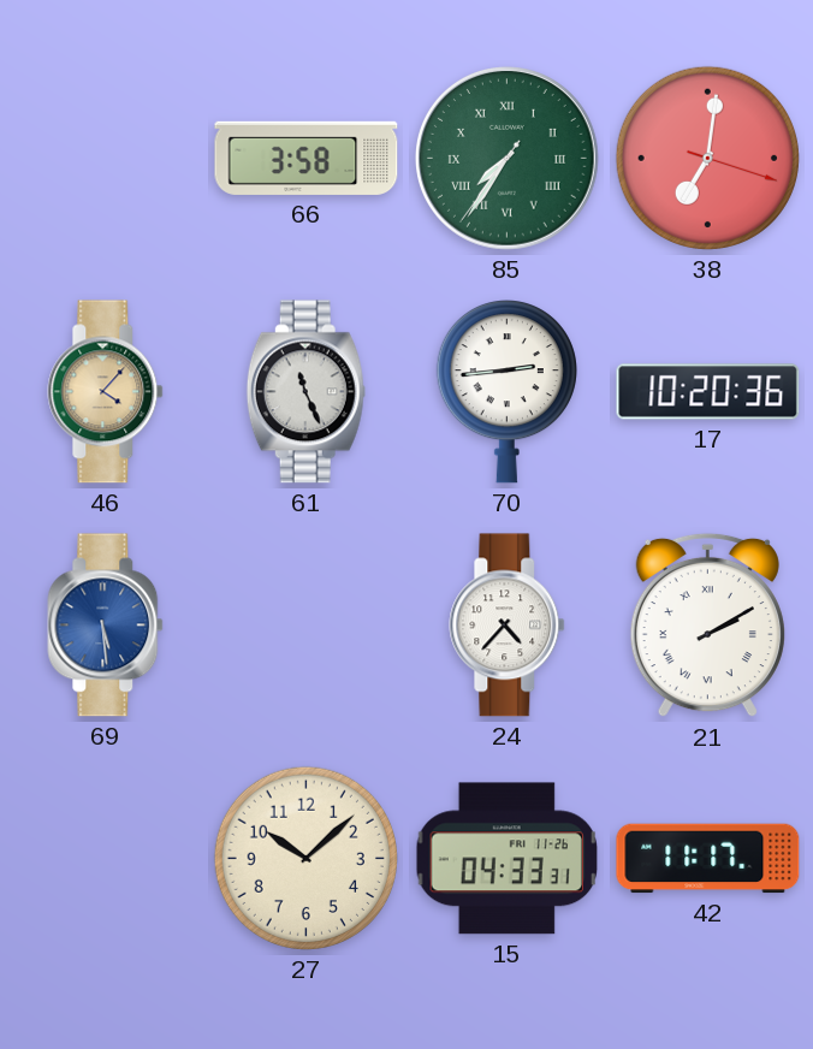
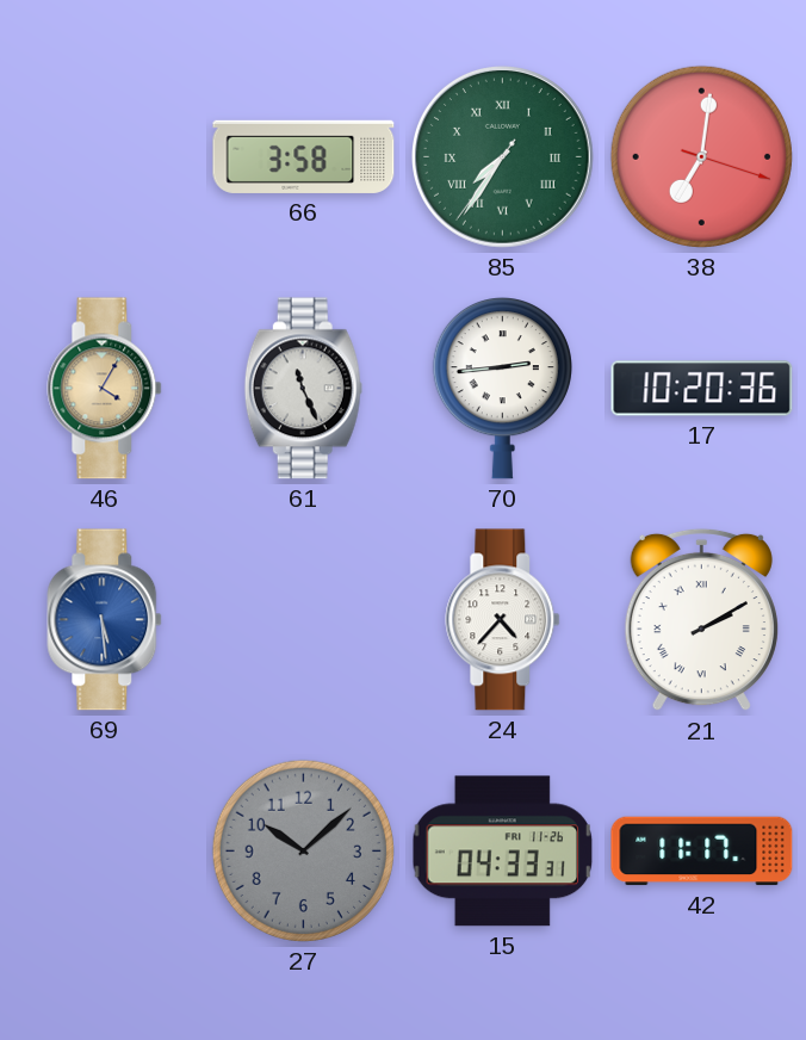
46: 4:07 -> 4:05 (105, 389)
27 dial: cream -> grey (303, 850)
